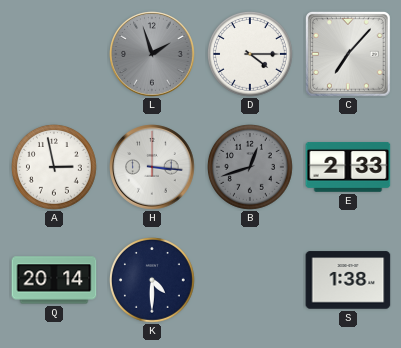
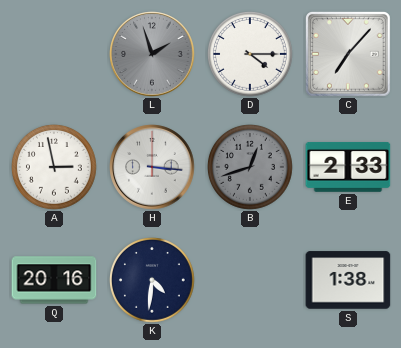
Q: 20:14 -> 20:16 (54, 280)
K: 4:30 -> 4:31 (153, 281)
